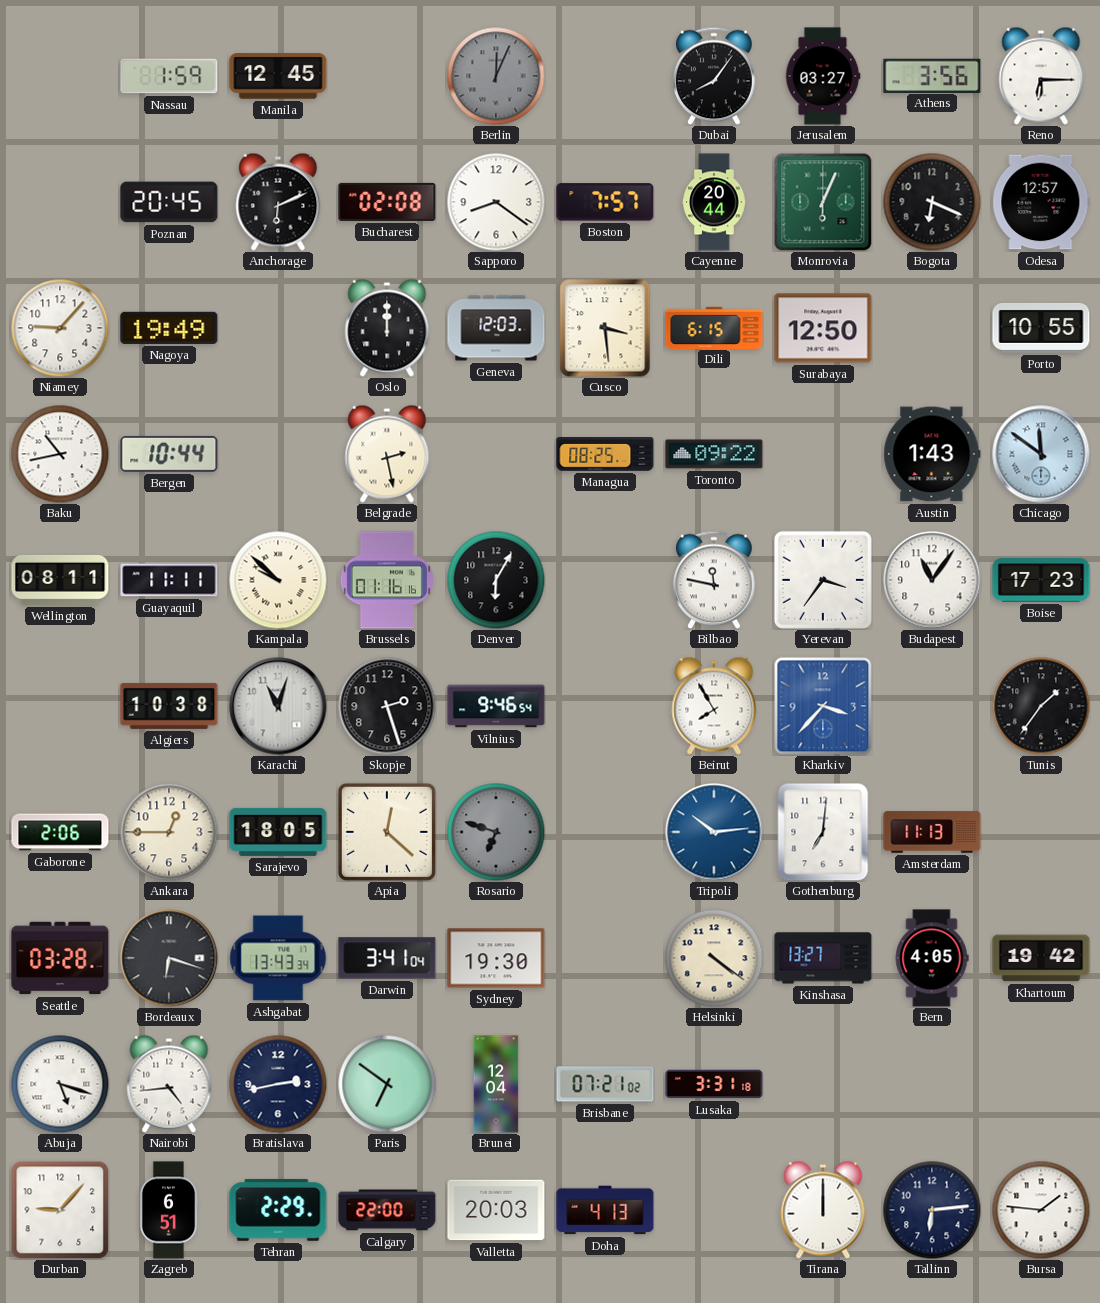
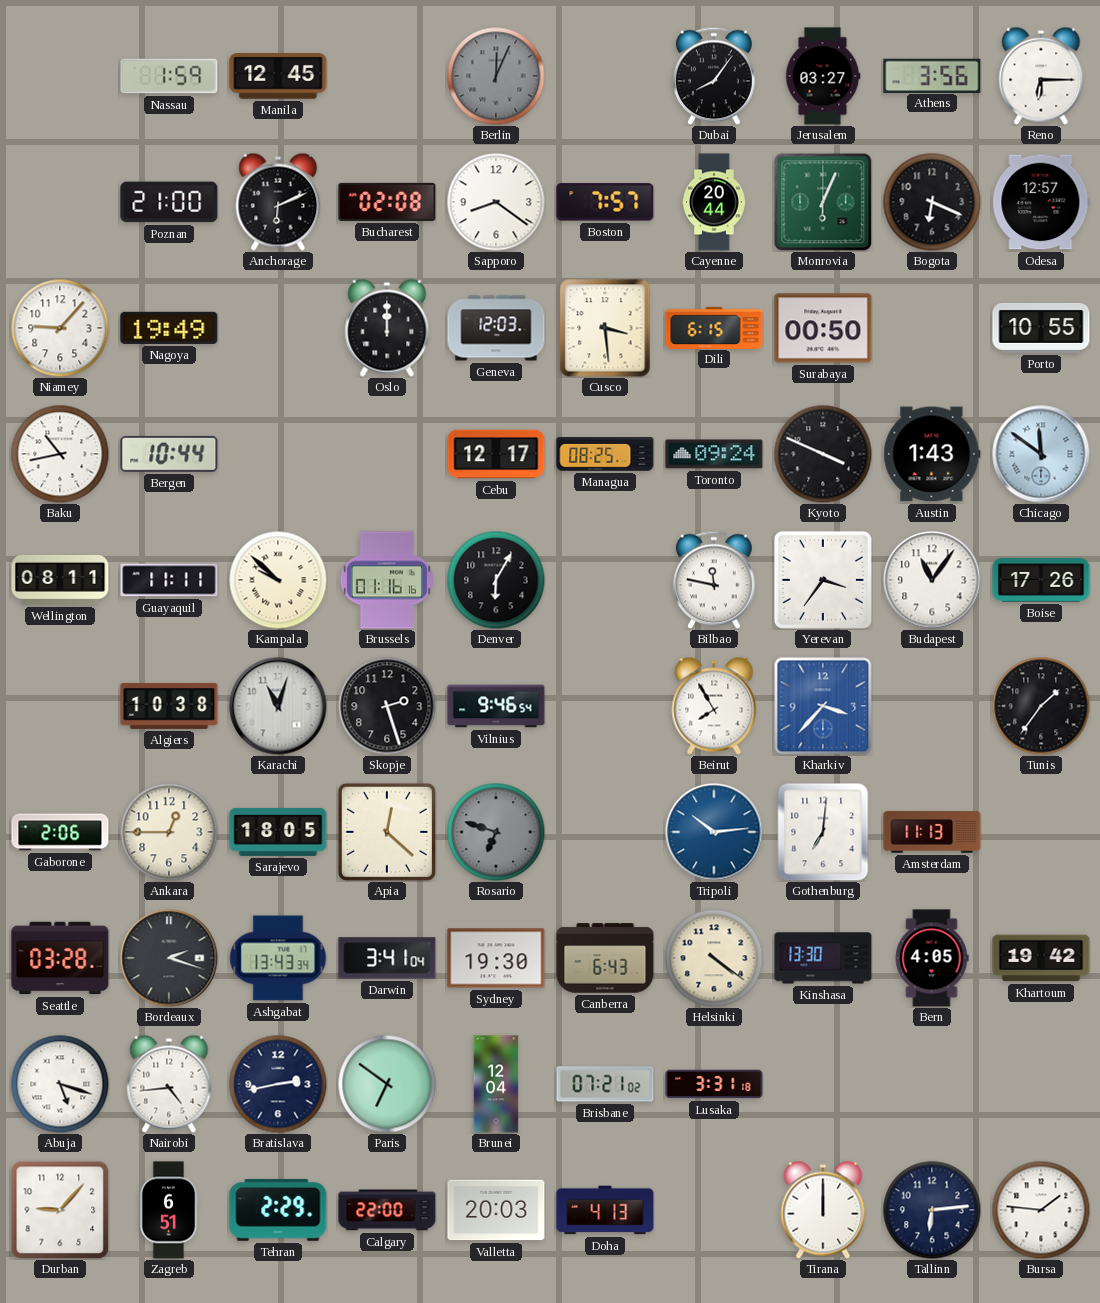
Poznan: 20:45 -> 21:00 (169, 202)
Surabaya: 12:50 -> 00:50 (823, 328)
Belgrade: 2:28 -> none (387, 454)
Cebu: none -> 12:17 (496, 454)
Toronto: 09:22 -> 09:24 (714, 454)
Kyoto: none -> 3:49 (823, 454)
Boise: 17:23 -> 17:26 (1041, 580)
Bordeaux: 6:18 -> 2:18 (169, 958)
Canberra: none -> 6:43 (605, 958)
Kinshasa: 13:27 -> 13:30 (823, 958)
